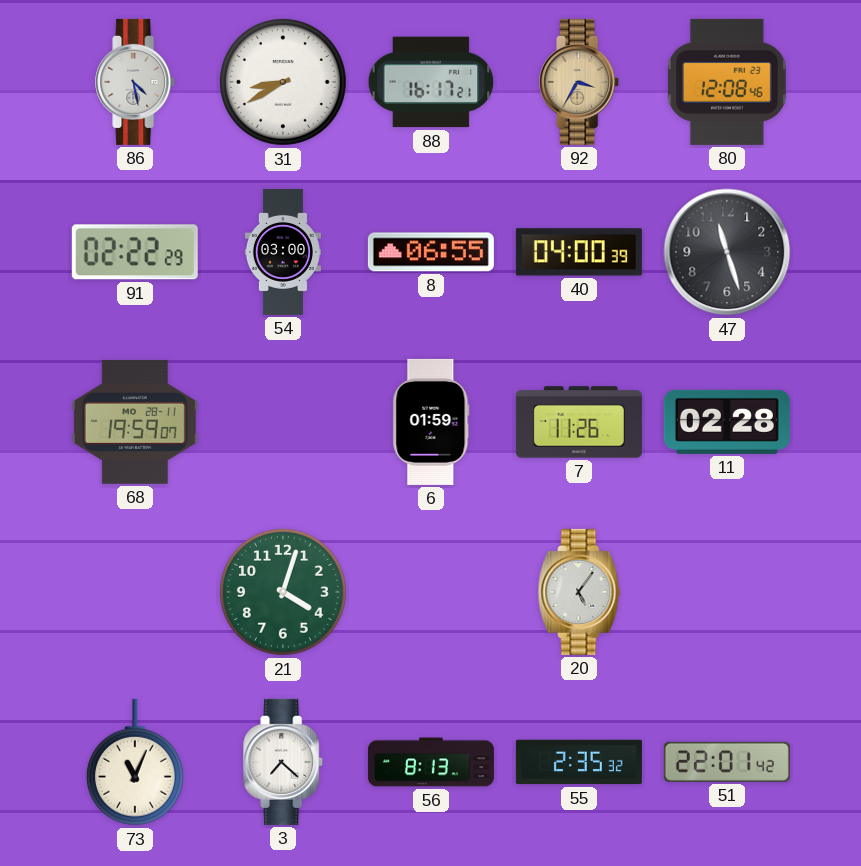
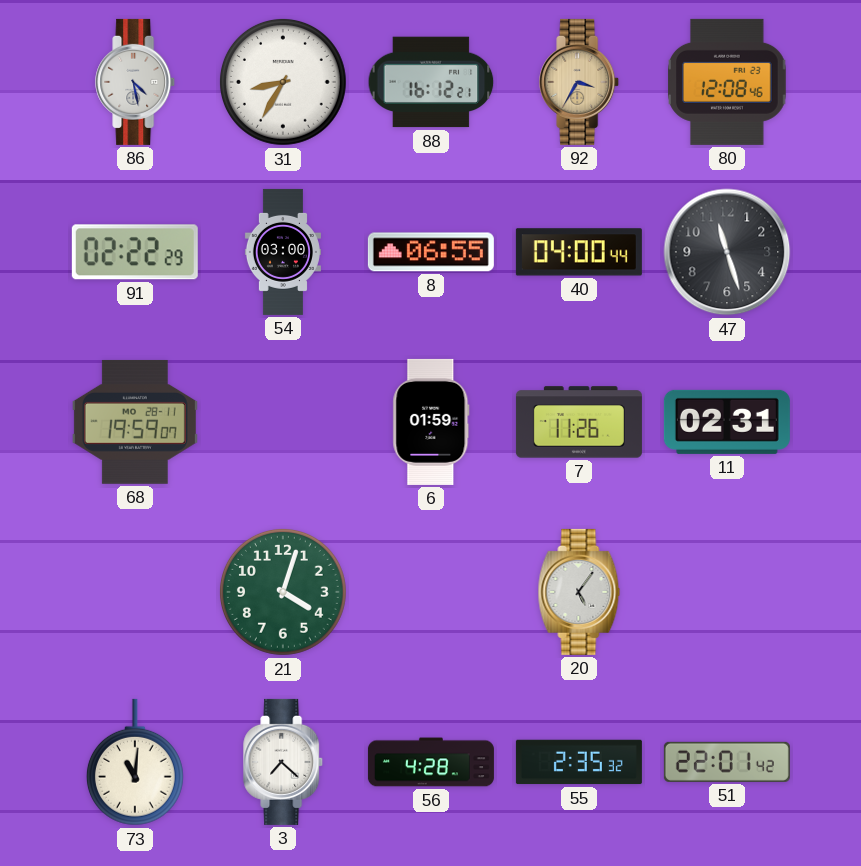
31: 8:40 -> 8:35 (283, 82)
88: 16:17 -> 16:12 (431, 82)
40: 04:00:39 -> 04:00:44 (579, 252)
11: 02:28 -> 02:31 (727, 422)
73: 11:04 -> 11:01 (135, 762)
56: 8:13 -> 4:28 (431, 762)
